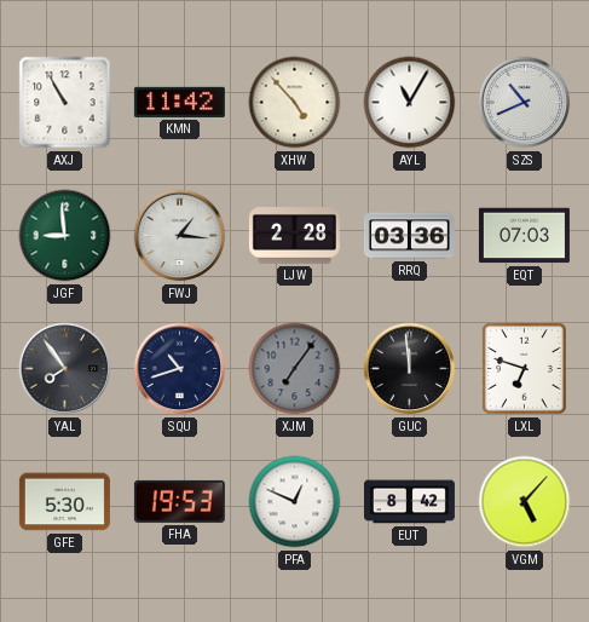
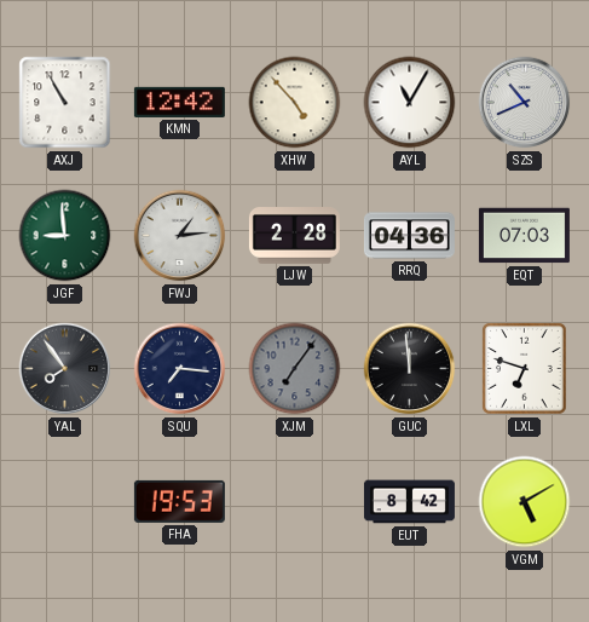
KMN: 11:42 -> 12:42 (179, 102)
FWJ: 1:16 -> 1:14 (180, 236)
RRQ: 03:36 -> 04:36 (409, 236)
SQU: 10:42 -> 7:16 (180, 369)
GFE: 5:30 -> none (64, 502)
PFA: 12:49 -> none (295, 502)
VGM: 5:07 -> 5:10 (525, 502)
